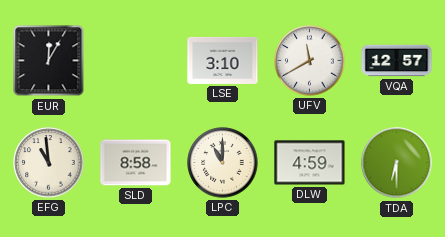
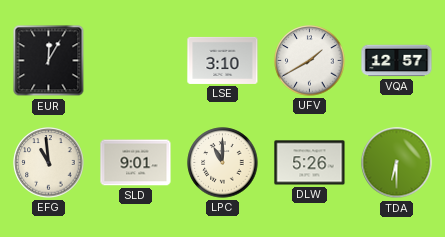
UFV: 11:40 -> 1:40 (310, 61)
SLD: 8:58 -> 9:01 (136, 163)
DLW: 4:59 -> 5:26 (310, 163)
